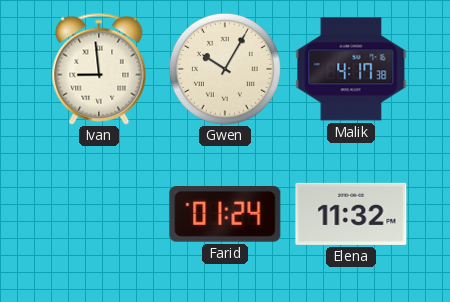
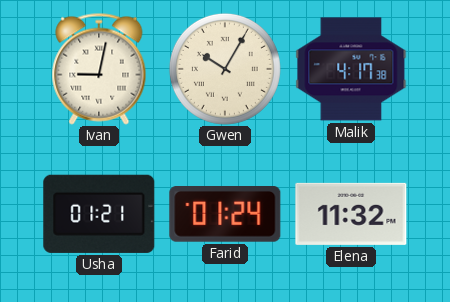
Ivan: 8:59 -> 9:02 (99, 69)
Usha: none -> 01:21 (99, 214)
